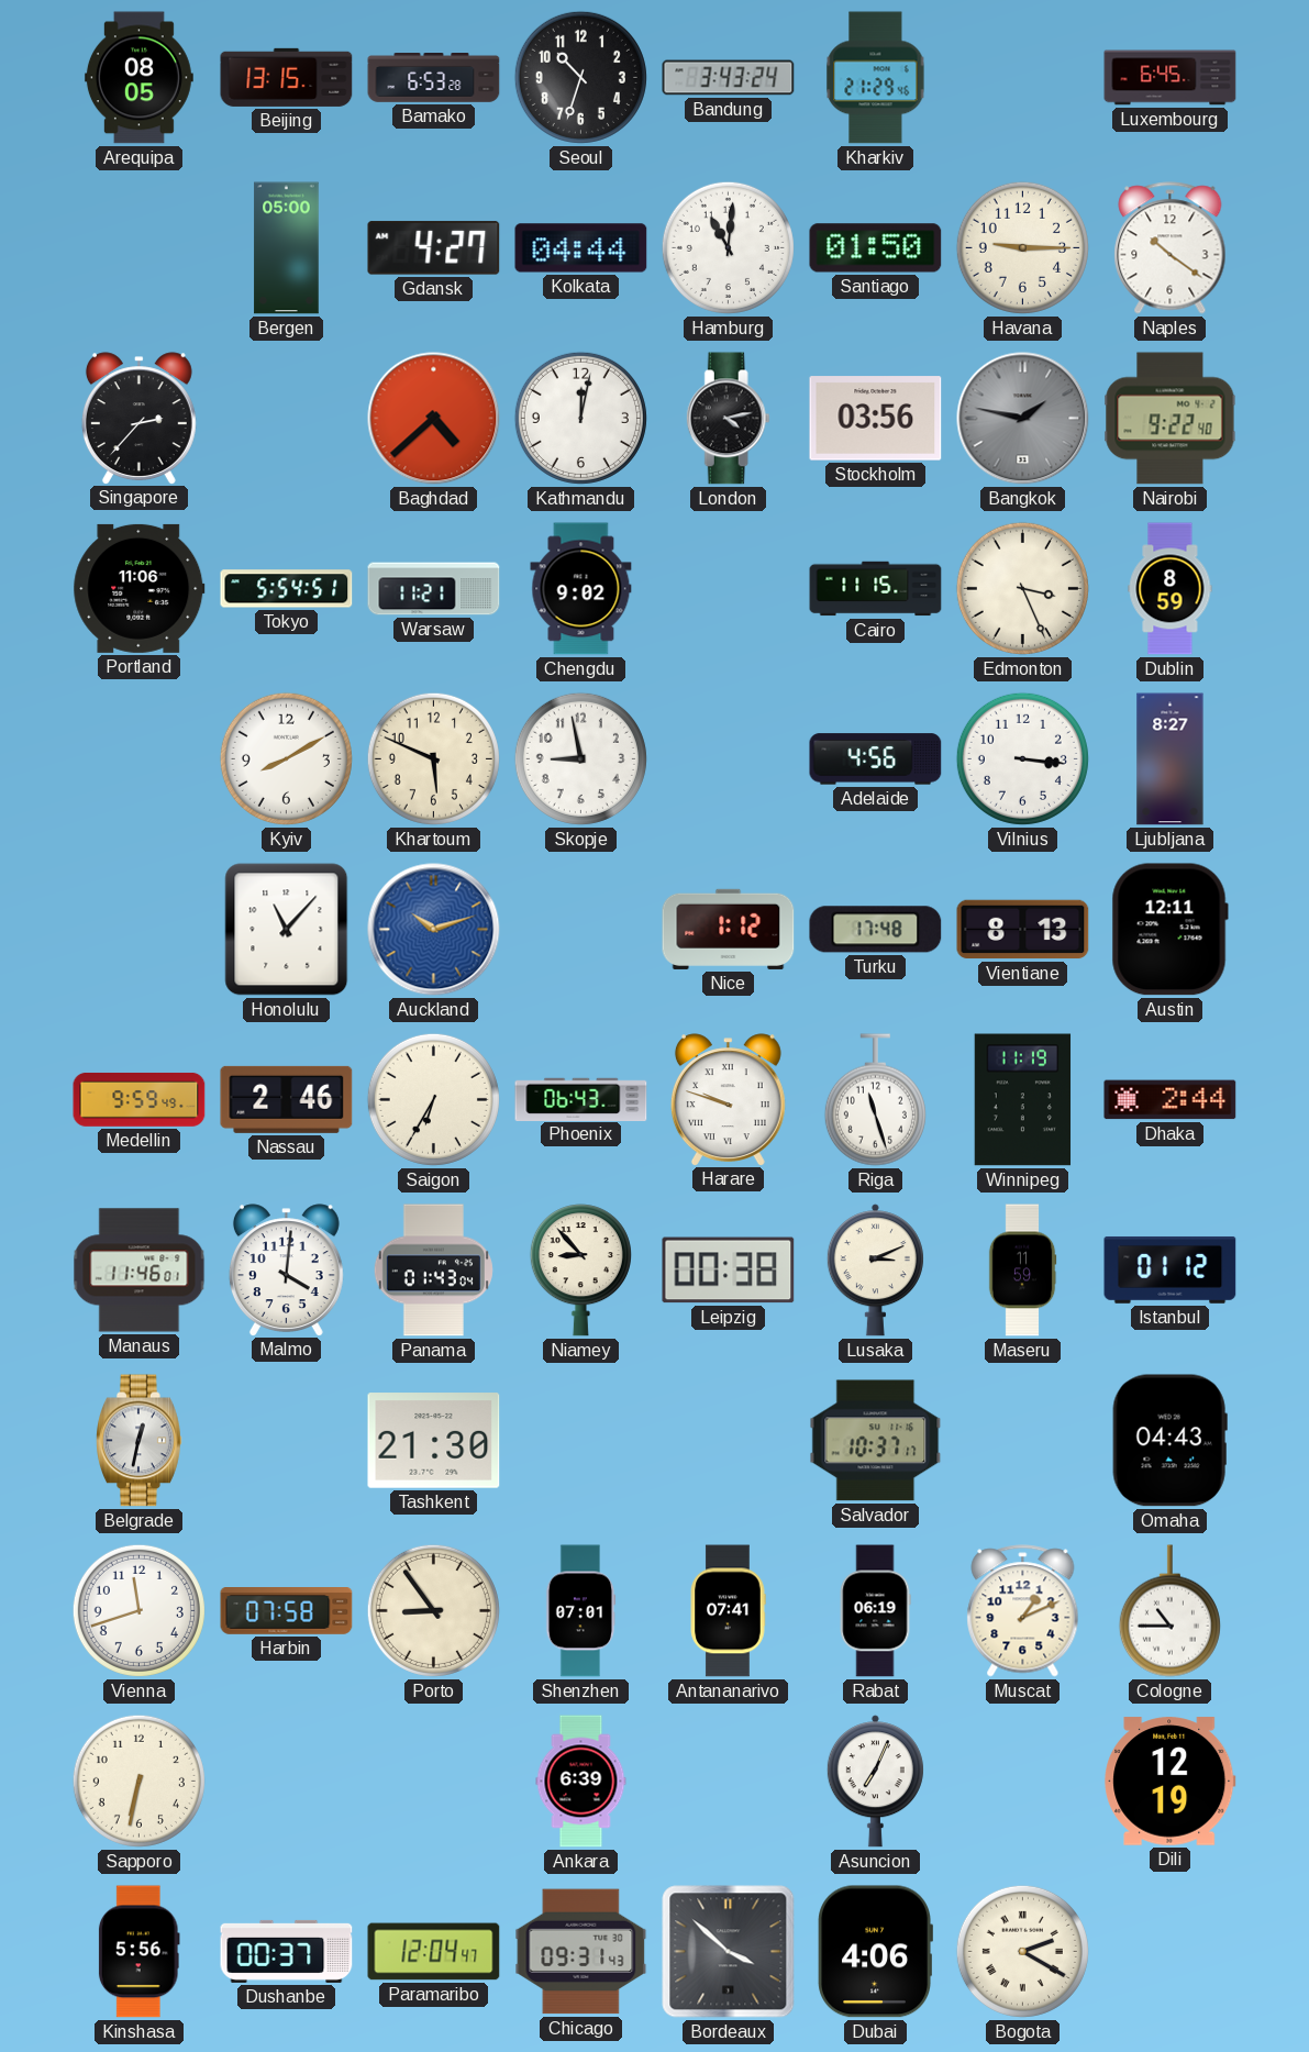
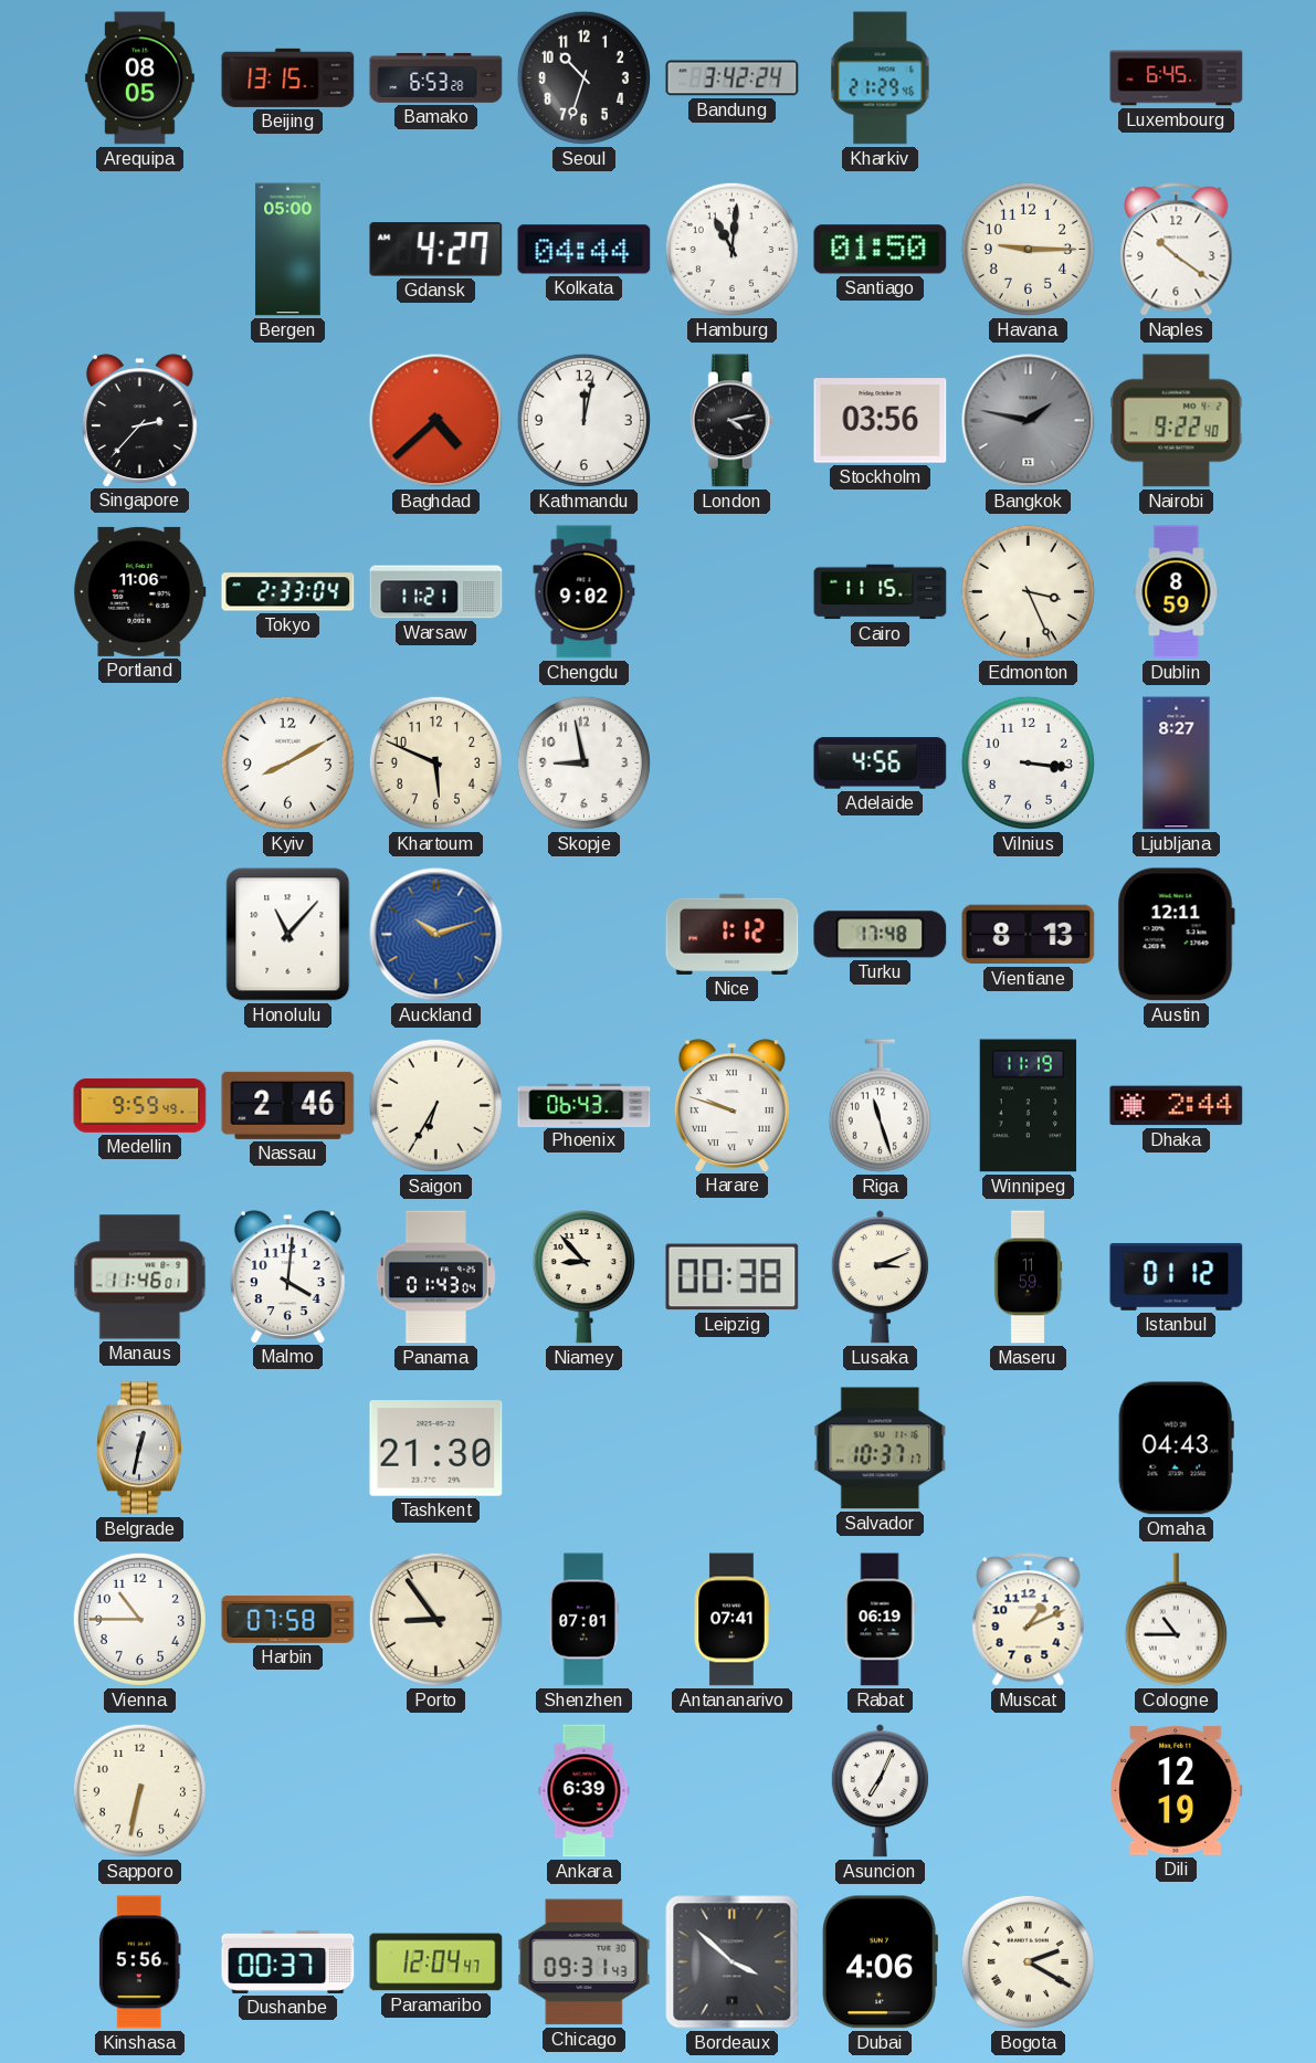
Bandung: 3:43 -> 3:42 (733, 78)
Tokyo: 5:54 -> 2:33 (288, 592)
Vienna: 11:42 -> 10:45 (139, 1619)
